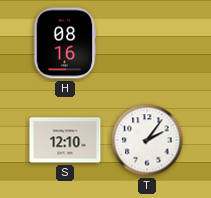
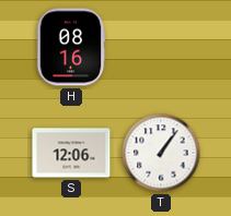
S: 12:10 -> 12:06 (71, 153)
T: 2:06 -> 1:06 (161, 153)
